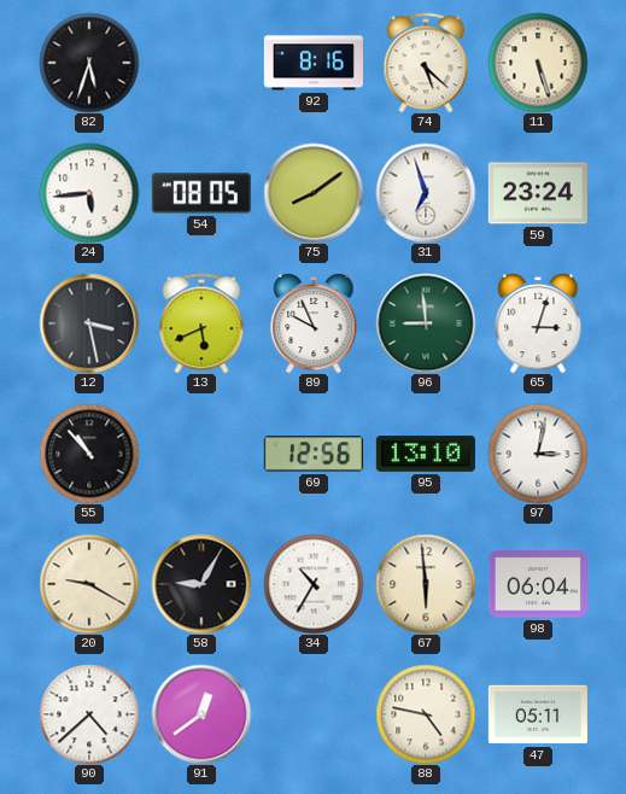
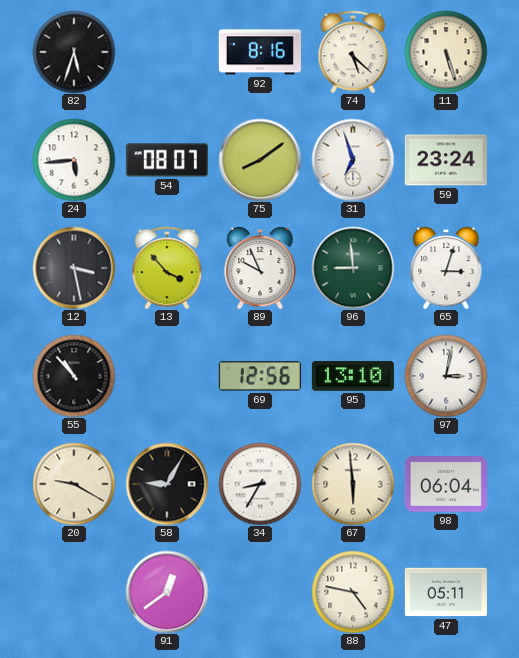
54: 08:05 -> 08:07 (167, 160)
13: 5:41 -> 3:53 (167, 268)
34: 10:35 -> 8:35 (260, 484)
90: 4:38 -> none (89, 714)
